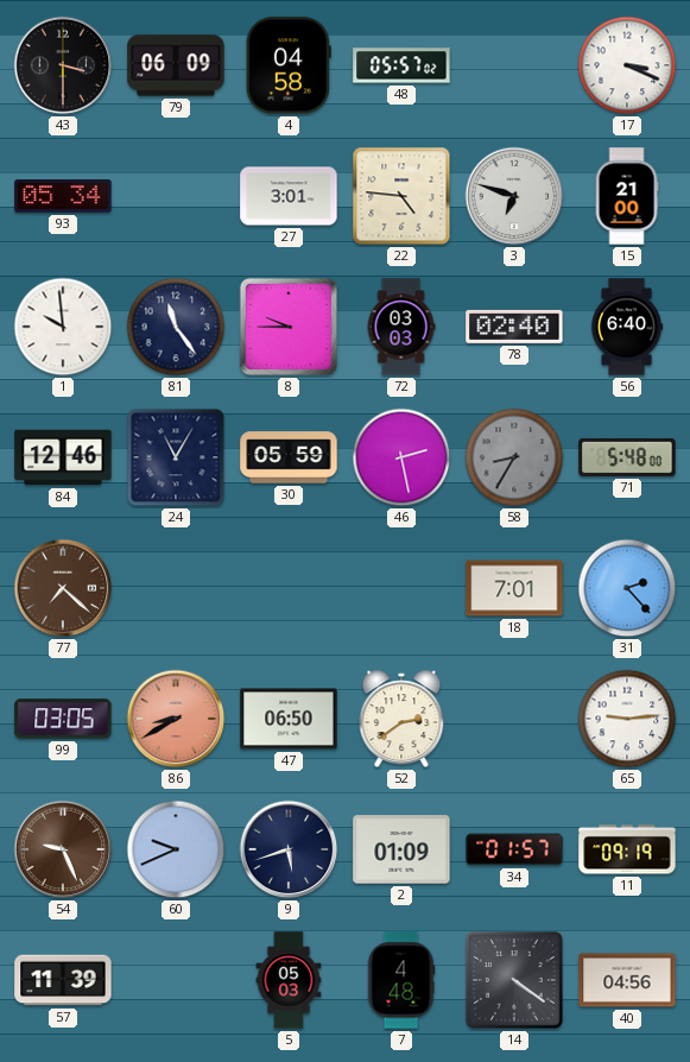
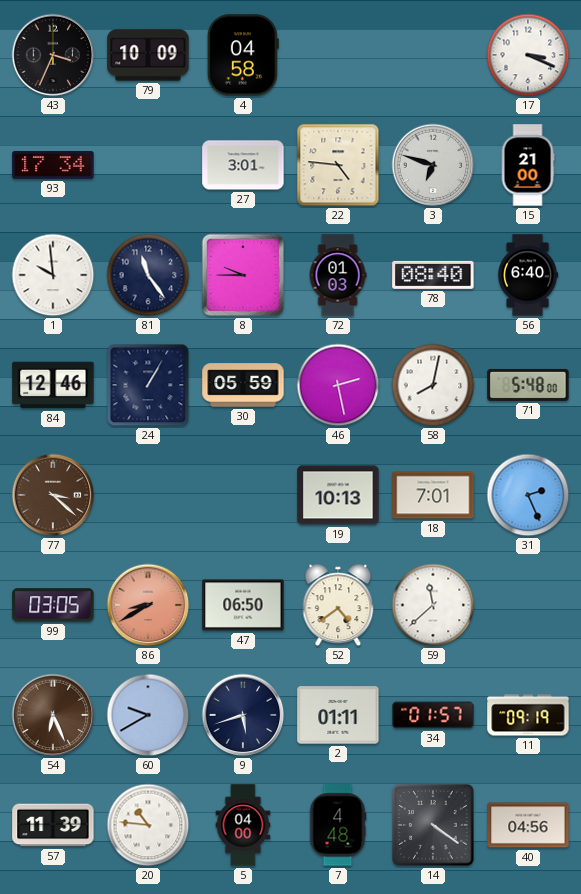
43: 3:30 -> 3:34 (53, 55)
79: 06:09 -> 10:09 (148, 55)
48: 05:57 -> none (401, 65)
93: 05:34 -> 17:34 (53, 165)
72: 03:03 -> 01:03 (338, 275)
78: 02:40 -> 08:40 (433, 275)
24: 11:05 -> 1:05 (148, 385)
58: 8:35 -> 8:02 (433, 385)
58 dial: grey -> white (433, 385)
77: 7:22 -> 3:22 (53, 495)
19: none -> 10:13 (338, 495)
31: 2:23 -> 2:26 (528, 495)
52: 2:39 -> 4:39 (338, 605)
59: none -> 11:38 (433, 605)
65: 9:14 -> none (627, 719)
54: 9:26 -> 6:26 (53, 715)
60: 9:41 -> 9:40 (148, 715)
2: 01:09 -> 01:11 (338, 715)
20: none -> 10:46 (148, 825)
5: 05:03 -> 04:00 (243, 825)
